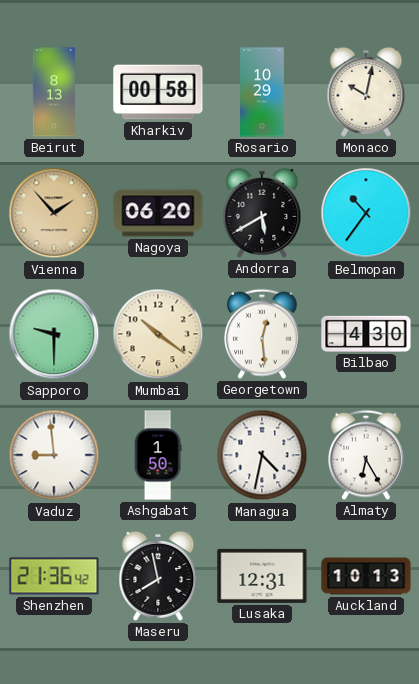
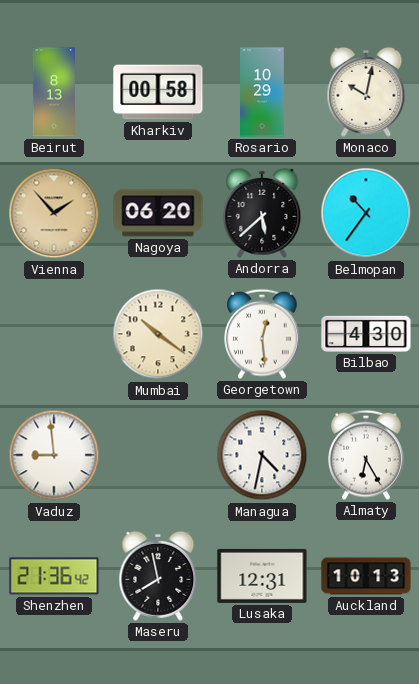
Andorra: 5:40 -> 5:38 (262, 213)
Sapporo: 9:30 -> none (54, 334)
Ashgabat: 1:50 -> none (158, 455)
